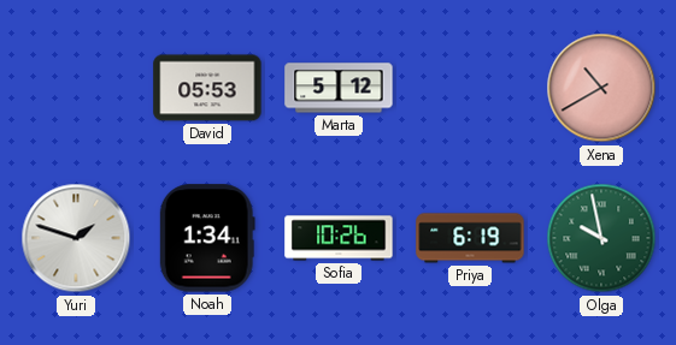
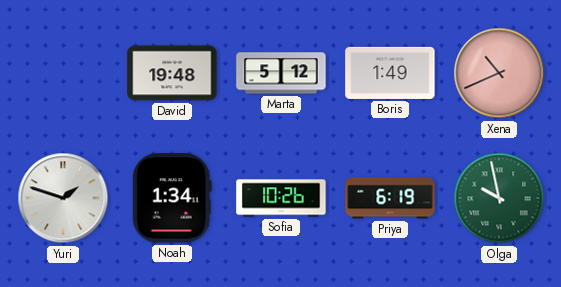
David: 05:53 -> 19:48 (172, 73)
Boris: none -> 1:49 (390, 73)
Xena: 10:40 -> 10:41 (499, 73)
